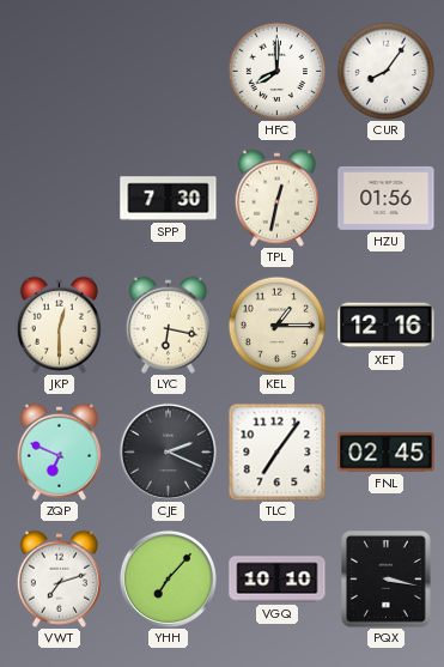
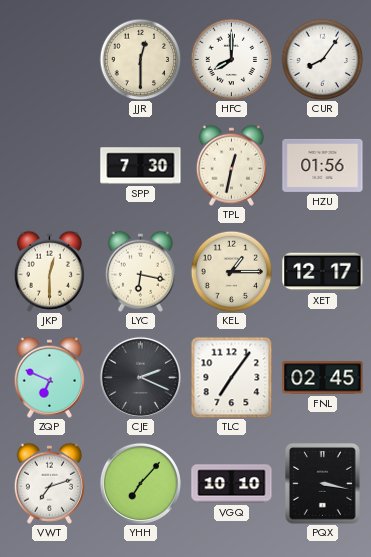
JJR: none -> 12:30 (140, 59)
XET: 12:16 -> 12:17 (323, 272)
